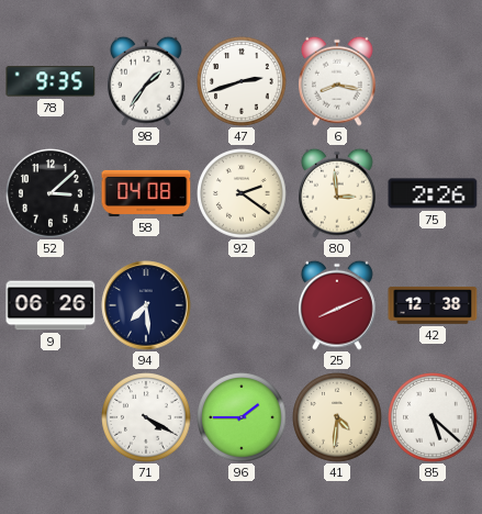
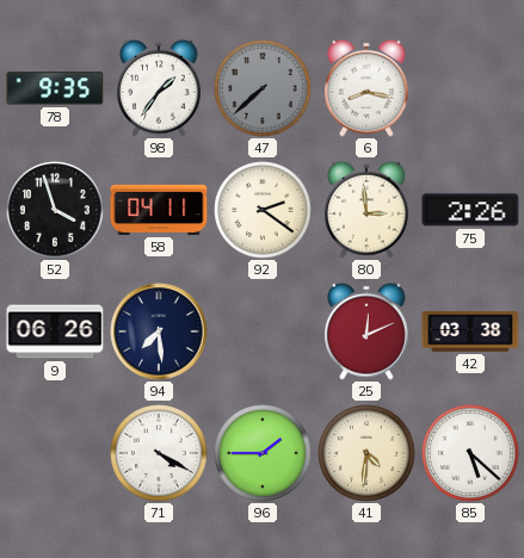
47: 2:42 -> 7:38 (263, 88)
47 dial: white -> grey (263, 88)
52: 3:08 -> 3:57 (55, 210)
58: 04:08 -> 04:11 (159, 210)
25: 8:11 -> 12:11 (368, 331)
42: 12:38 -> 03:38 (470, 331)
